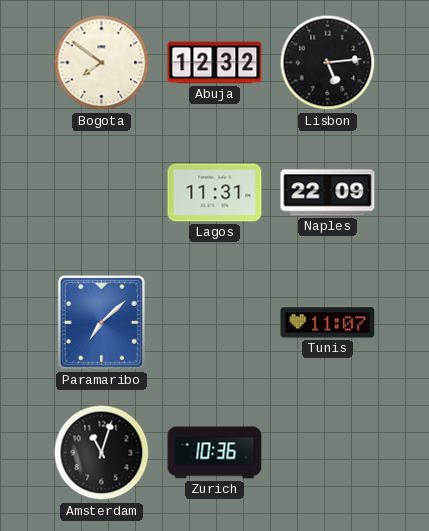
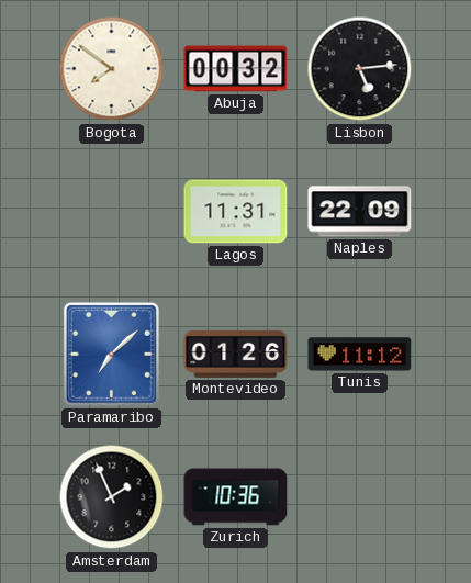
Abuja: 12:32 -> 00:32 (236, 69)
Montevideo: none -> 01:26 (236, 355)
Tunis: 11:07 -> 11:12 (360, 355)
Amsterdam: 11:03 -> 1:56 (112, 497)
